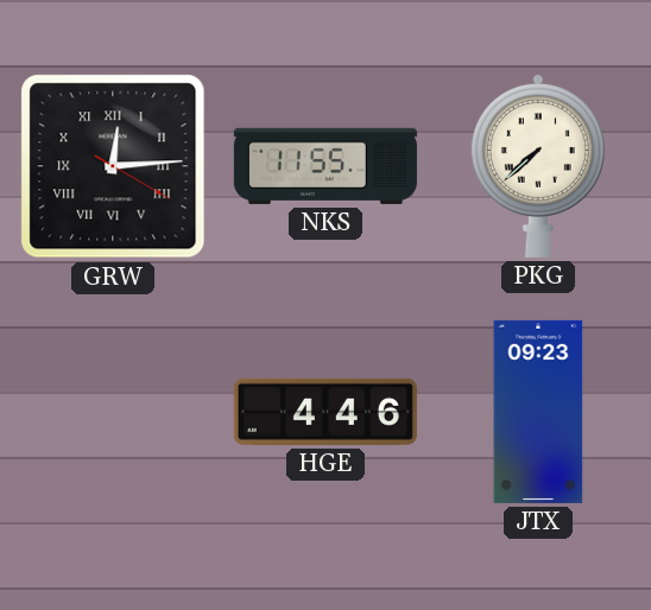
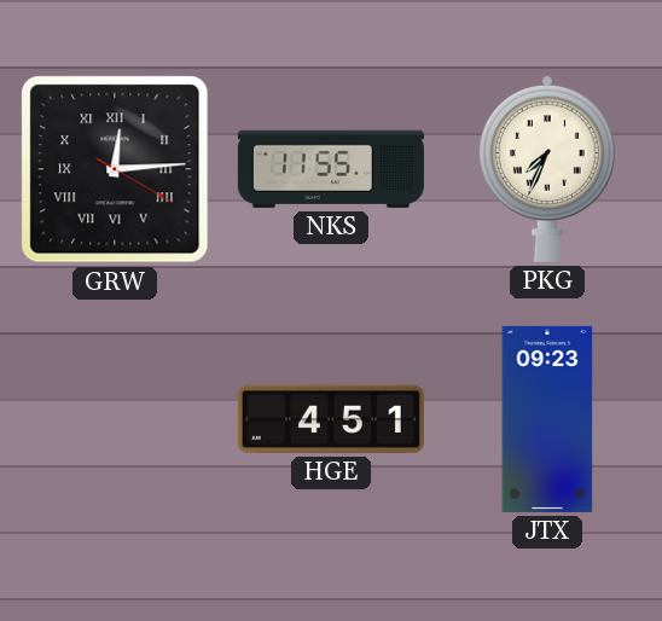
PKG: 7:38 -> 7:34 (547, 169)
HGE: 4:46 -> 4:51 (331, 419)
